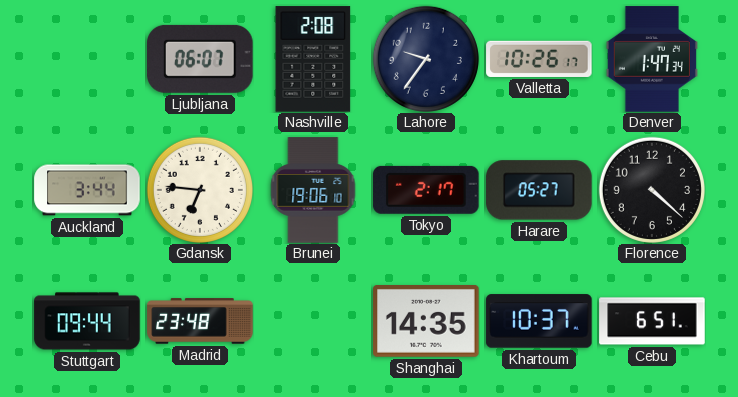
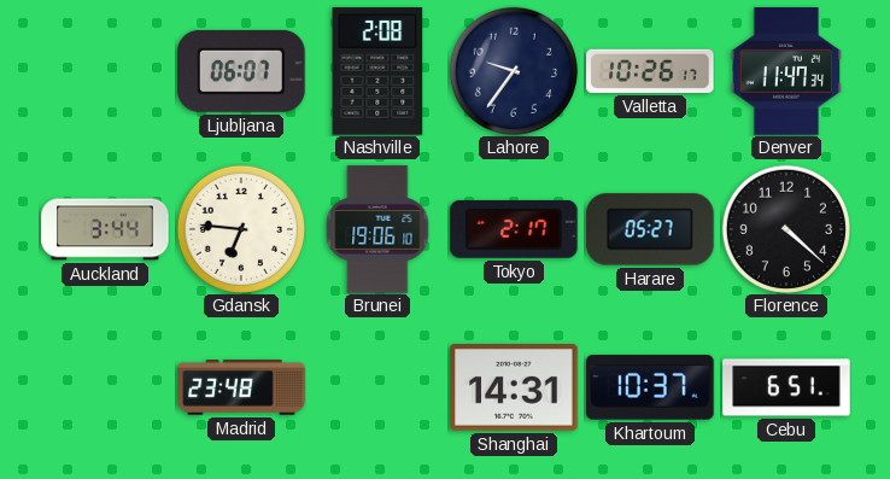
Denver: 1:47 -> 11:47 (786, 71)
Stuttgart: 09:44 -> none (87, 321)
Shanghai: 14:35 -> 14:31 (514, 389)
